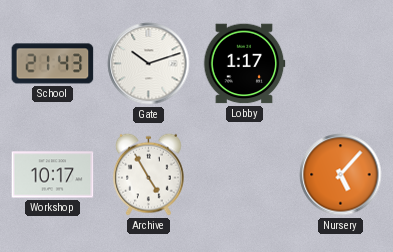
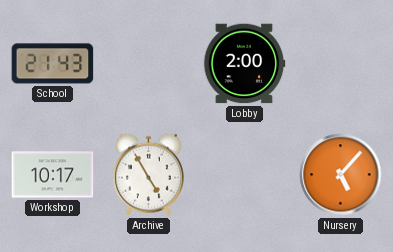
Gate: 10:12 -> none (149, 64)
Lobby: 1:17 -> 2:00 (244, 64)
